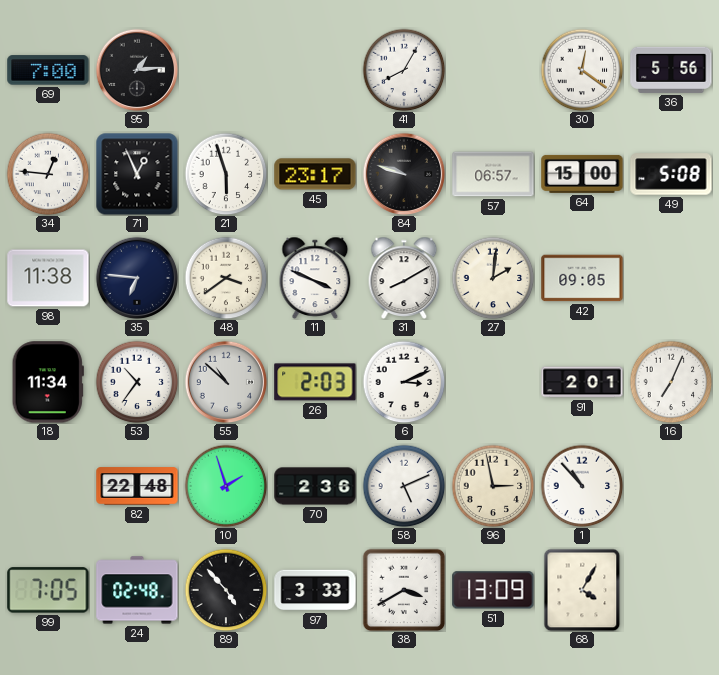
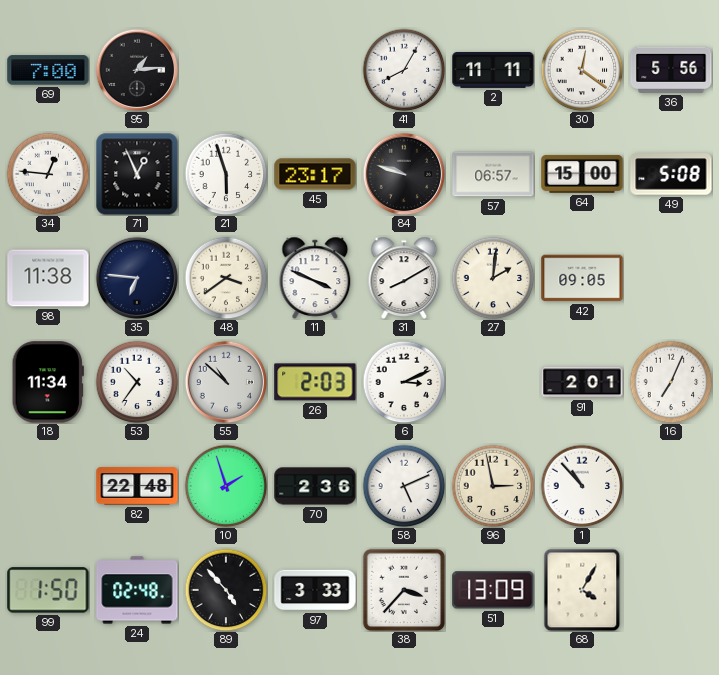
2: none -> 11:11 (493, 70)
99: 7:05 -> 1:50 (48, 590)
38: 3:40 -> 3:37 (404, 590)
